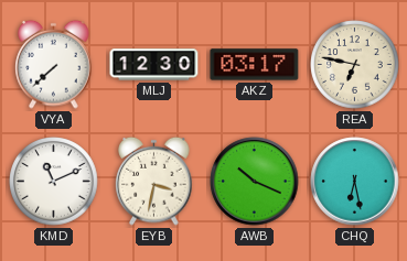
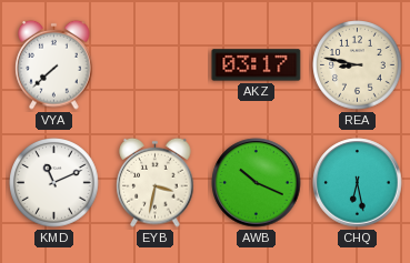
MLJ: 12:30 -> none (154, 65)
REA: 6:47 -> 8:47 (358, 65)
